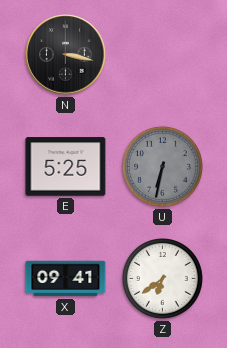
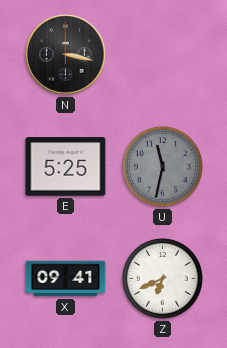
U: 6:32 -> 11:32 (163, 167)
Z: 6:39 -> 6:41 (163, 279)
